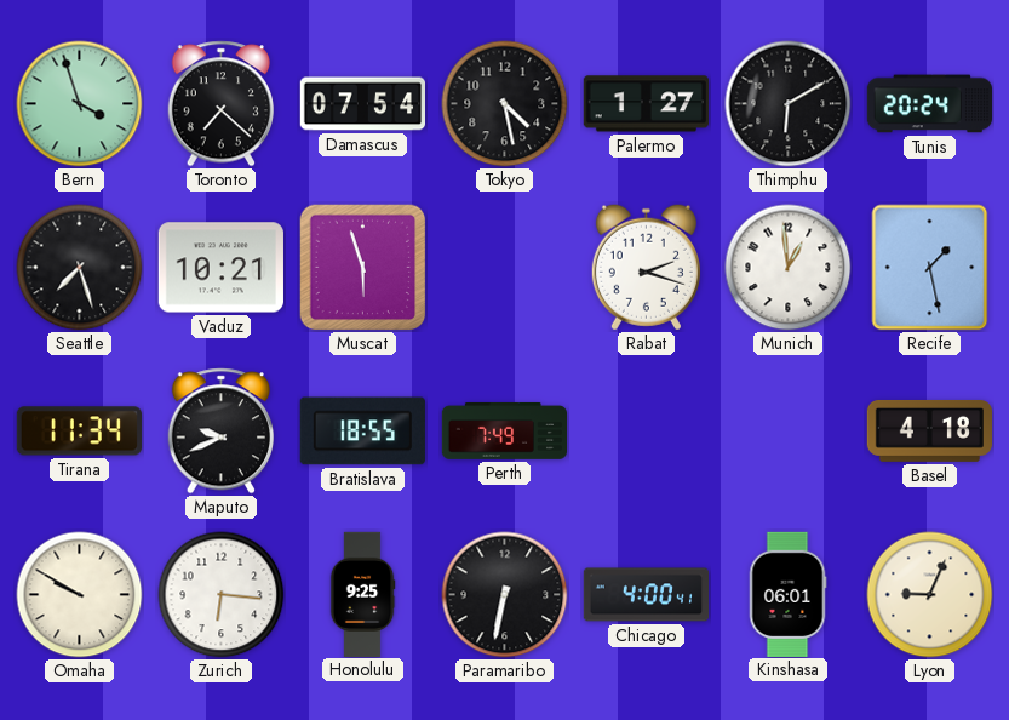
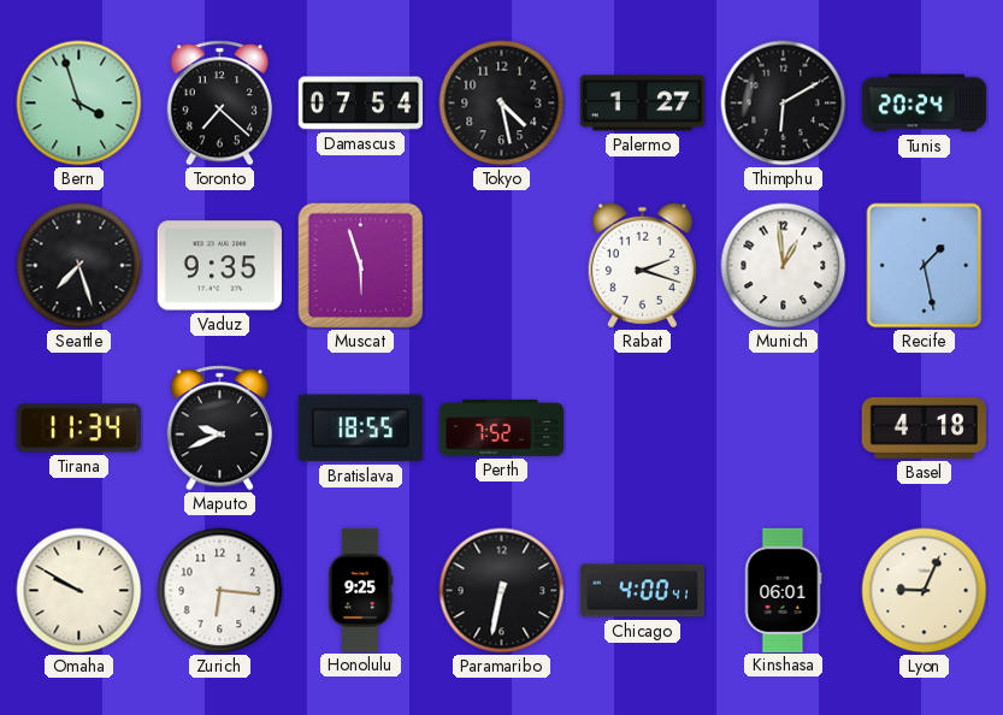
Vaduz: 10:21 -> 9:35 (219, 266)
Perth: 7:49 -> 7:52 (501, 427)
